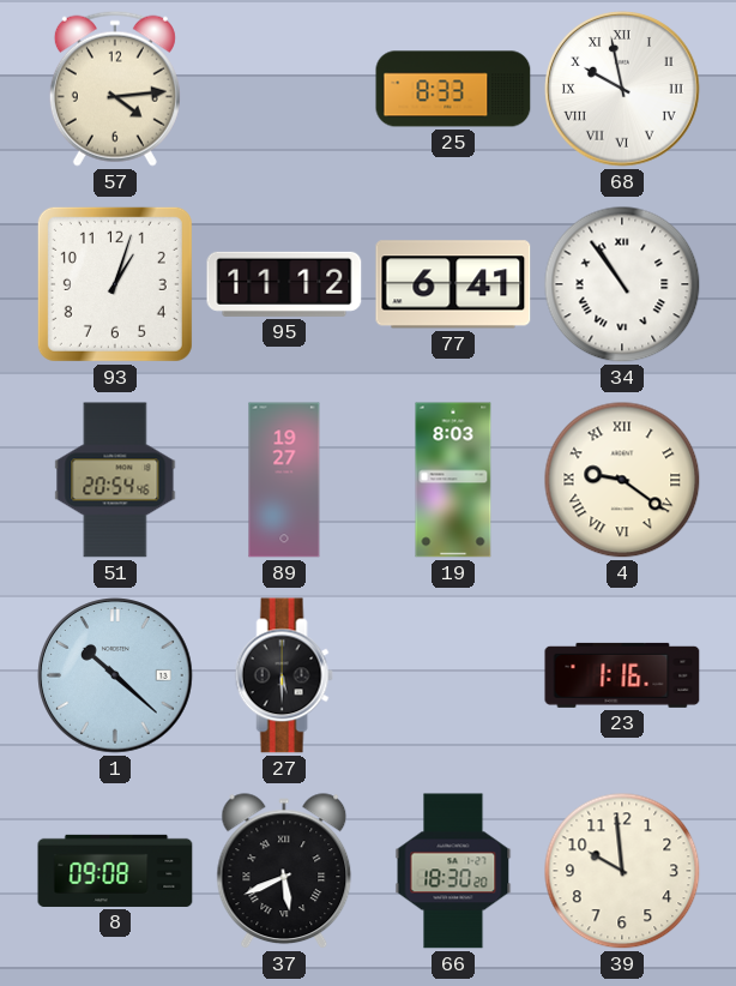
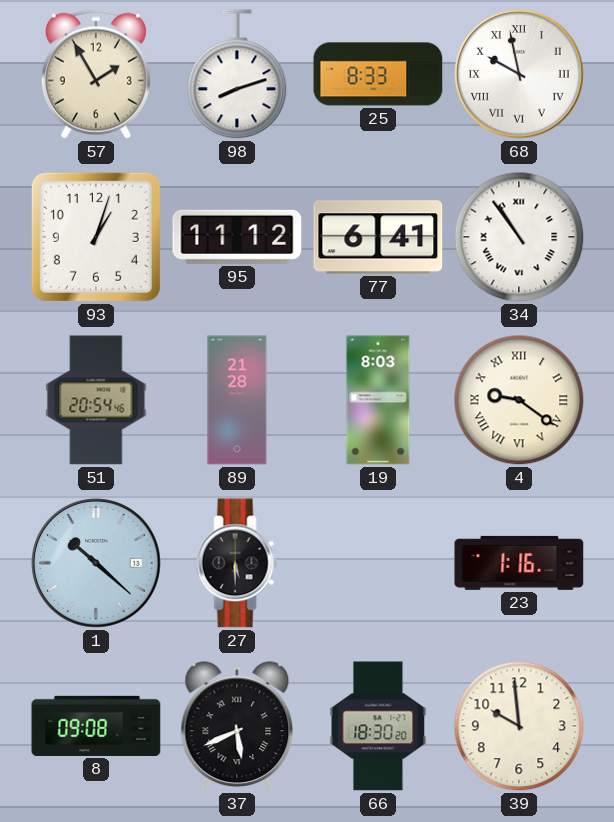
57: 4:14 -> 1:55 (96, 74)
98: none -> 8:12 (237, 74)
89: 19:27 -> 21:28 (237, 400)
